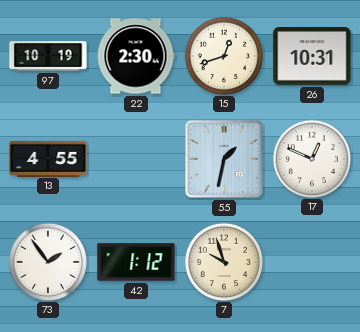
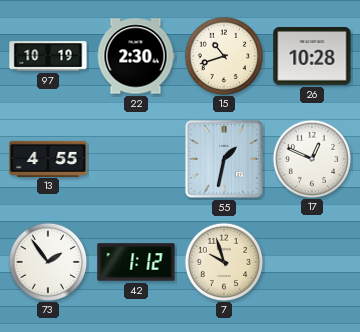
15: 12:42 -> 10:42 (223, 55)
26: 10:31 -> 10:28 (312, 57)
